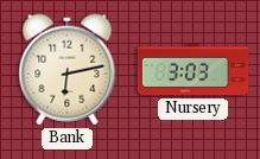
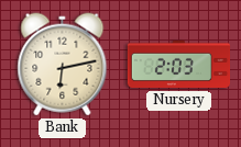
Nursery: 3:03 -> 2:03 (179, 65)
